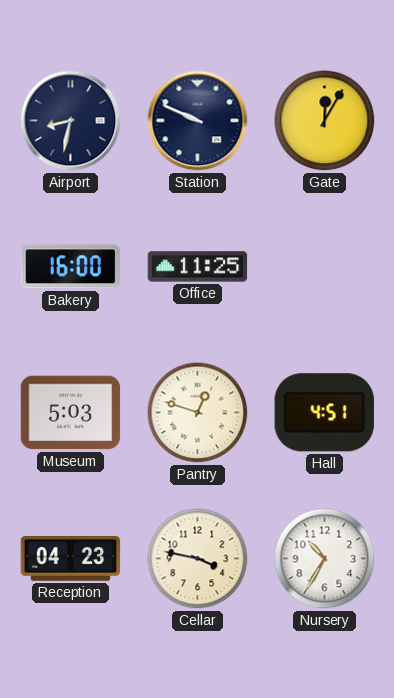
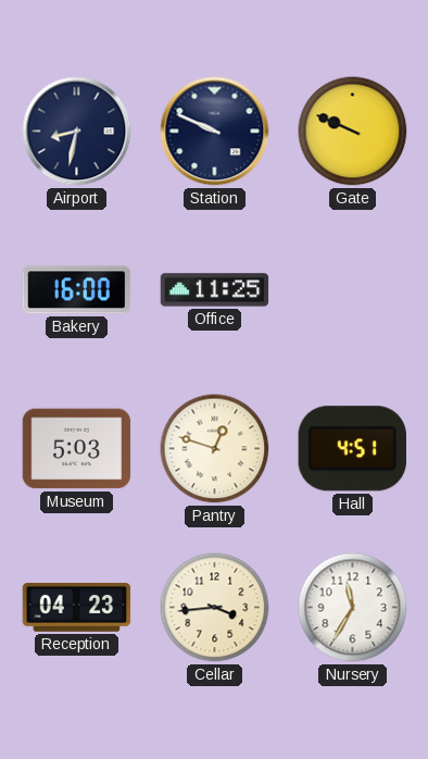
Gate: 12:05 -> 9:49 (353, 132)
Cellar: 3:47 -> 3:44 (215, 608)
Nursery: 10:35 -> 11:35 (353, 608)
